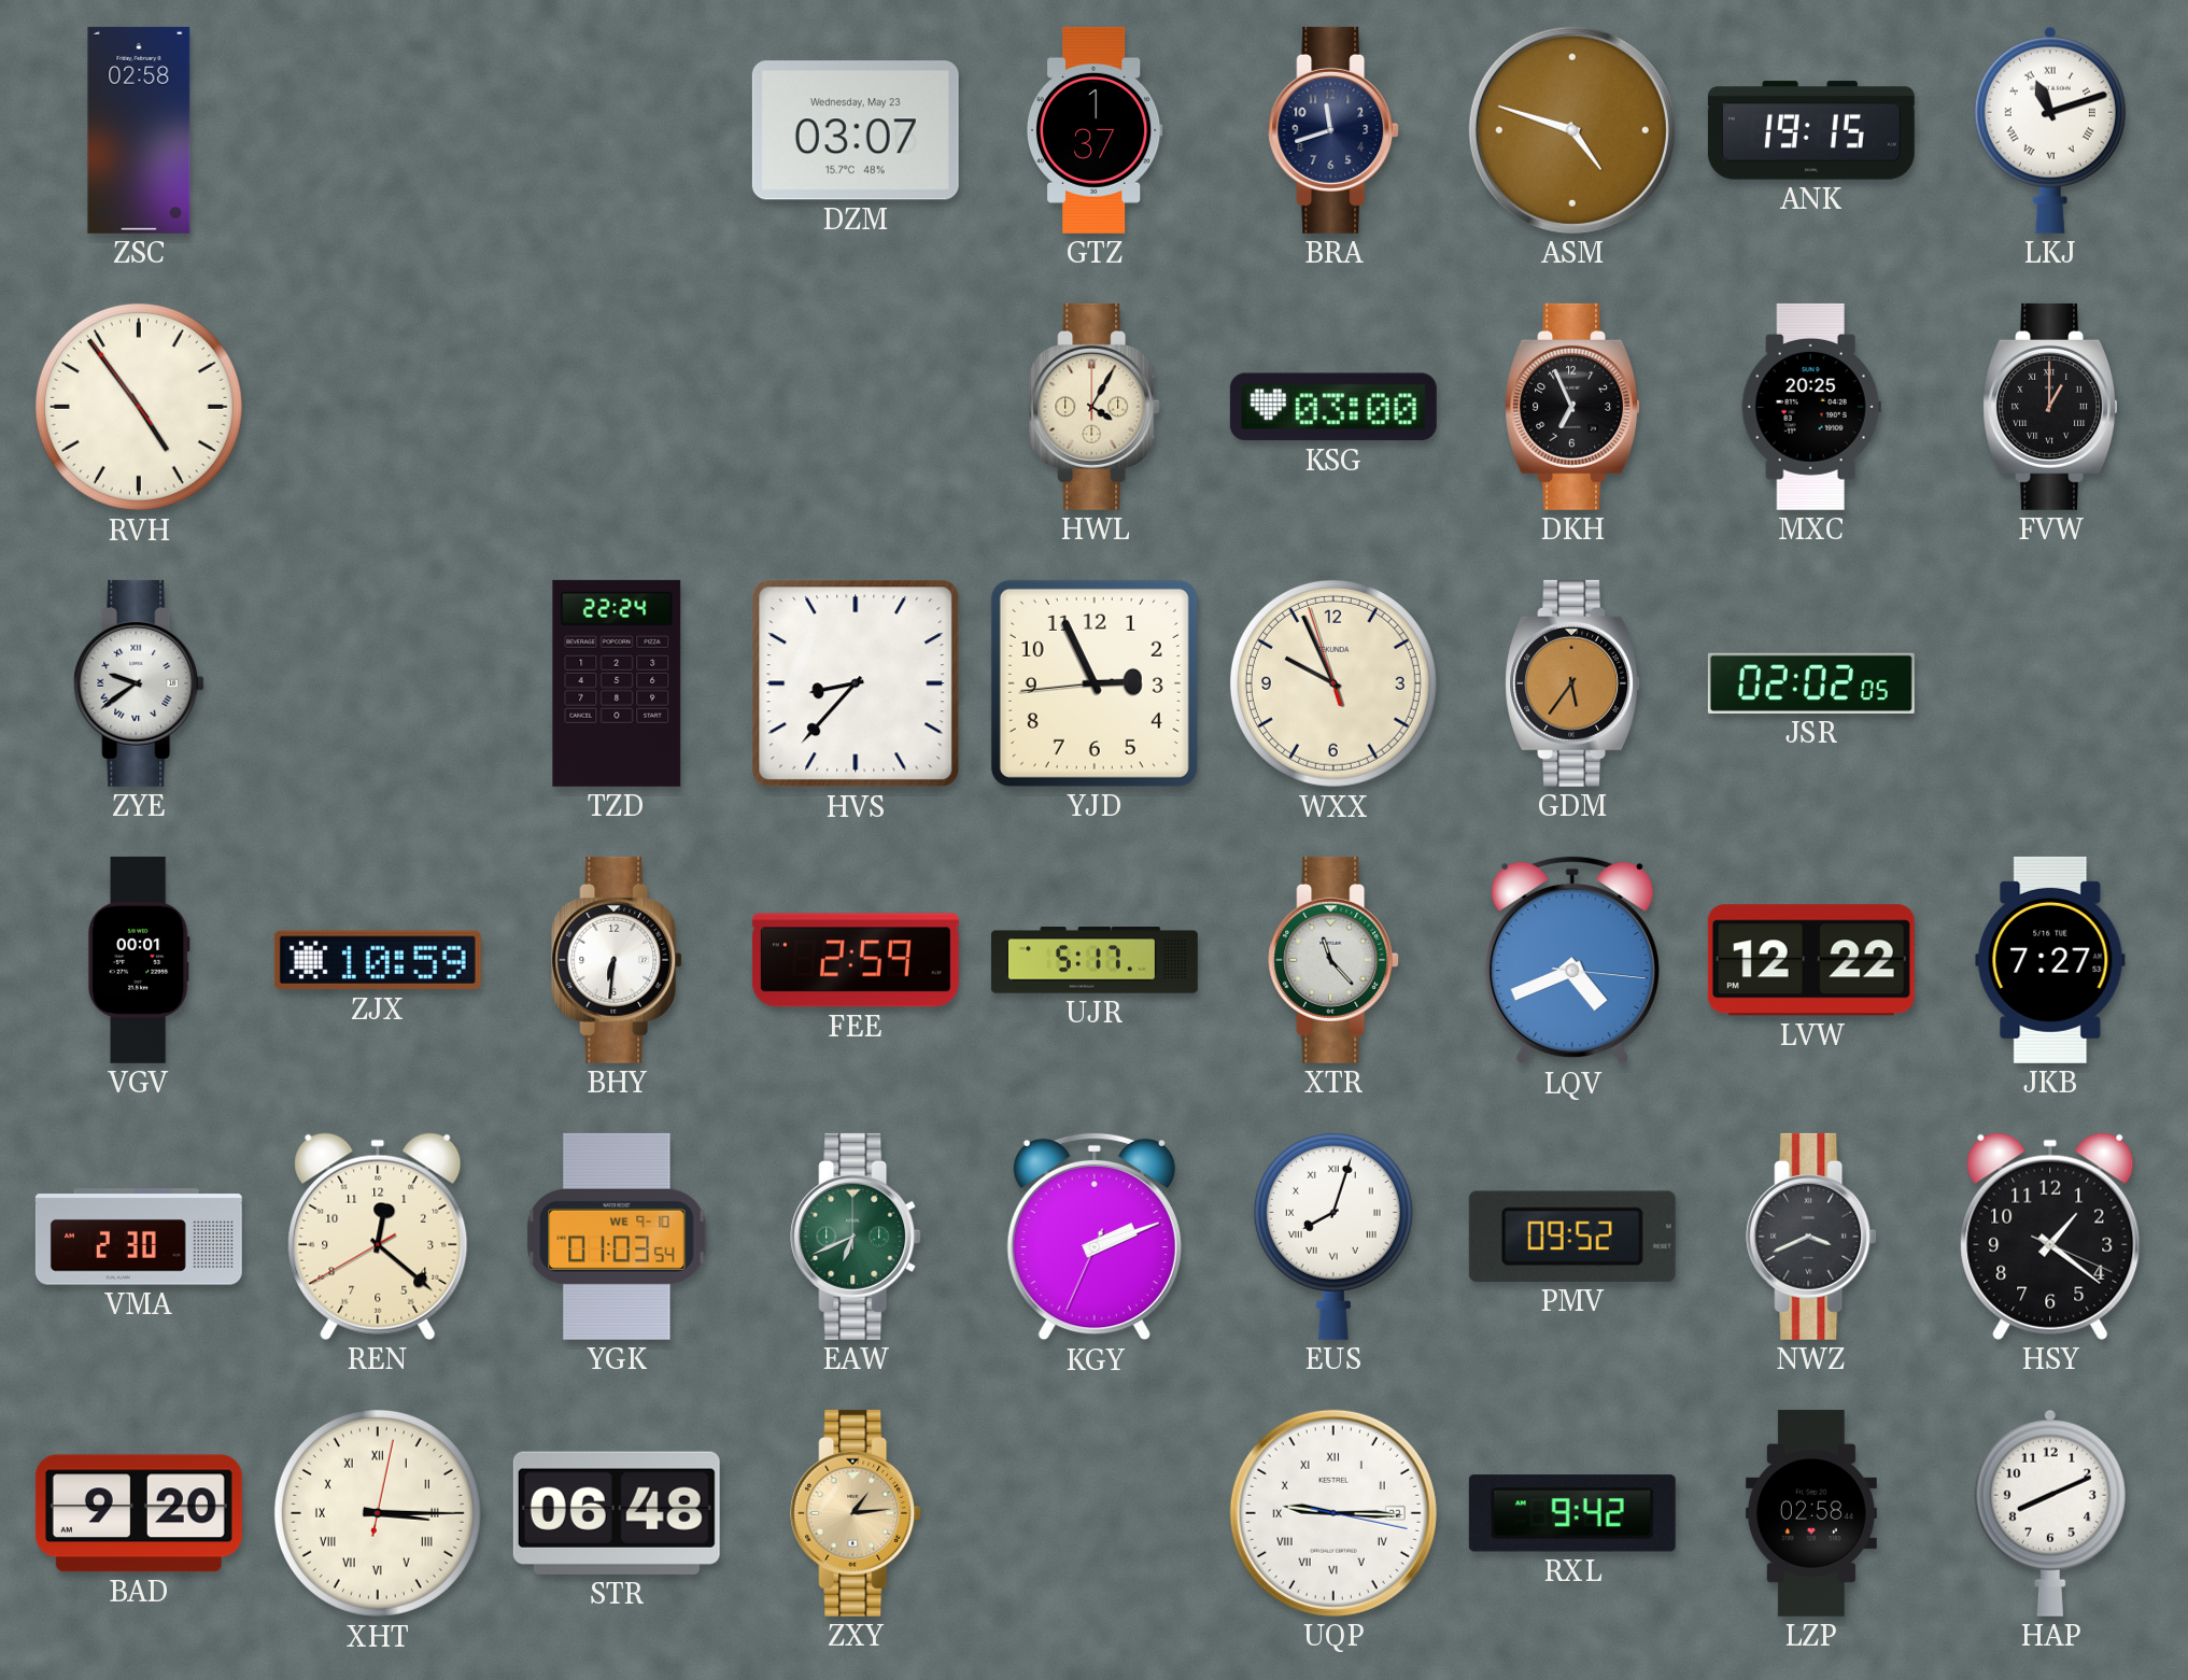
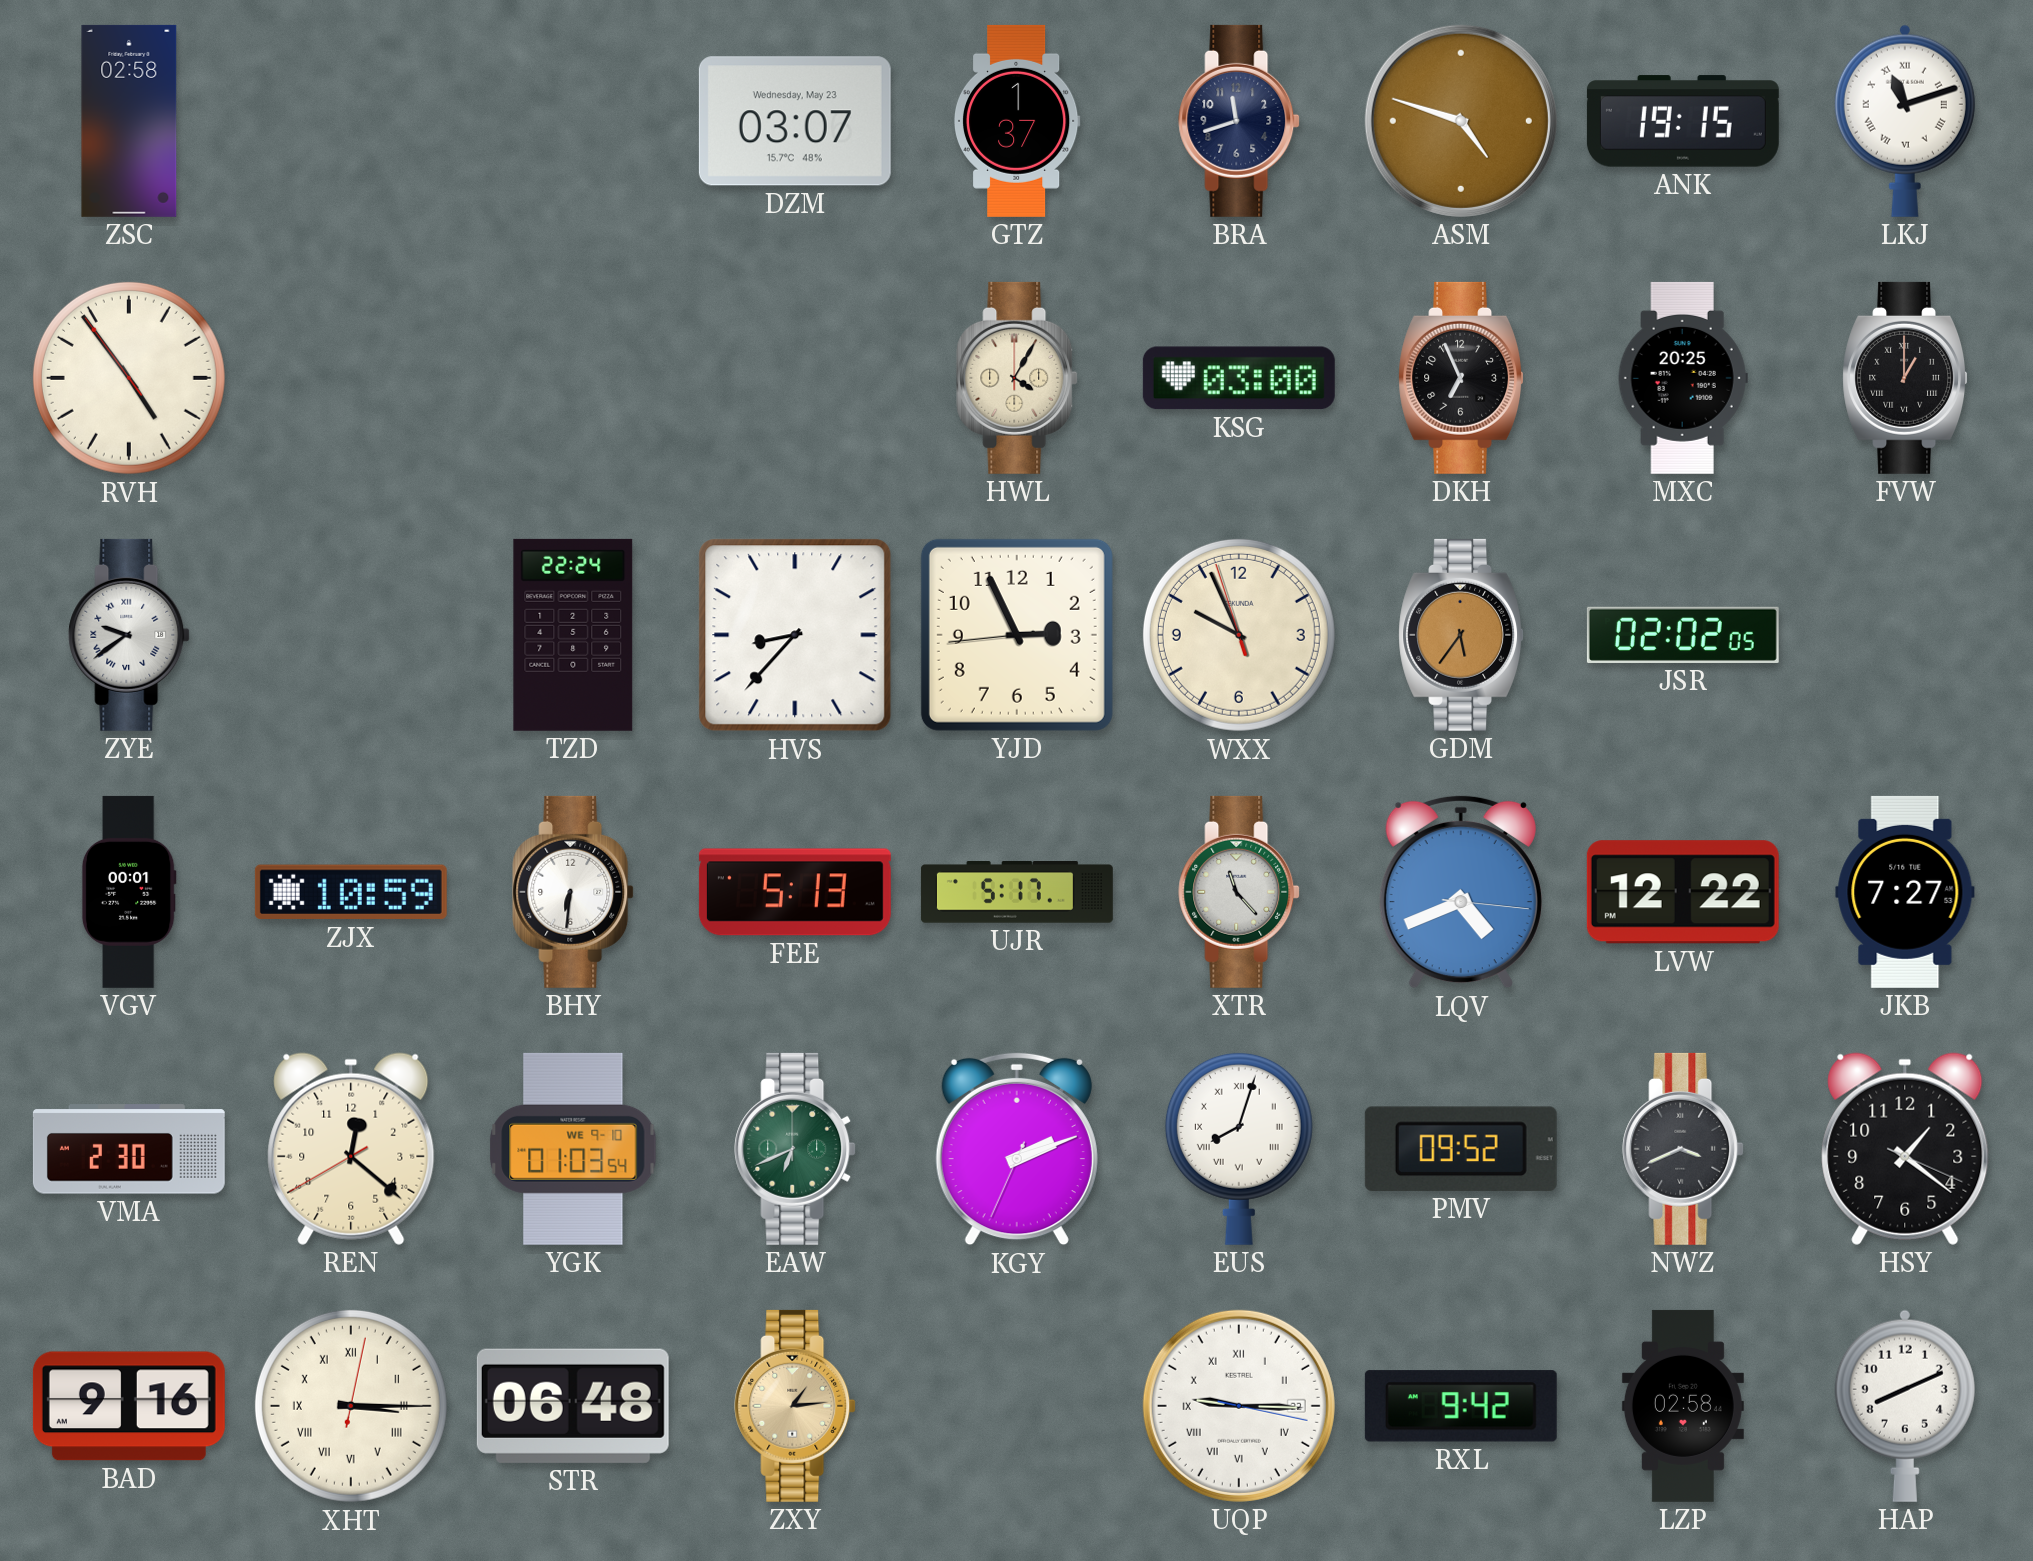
FEE: 2:59 -> 5:13 (795, 892)
BAD: 9:20 -> 9:16 (129, 1406)
